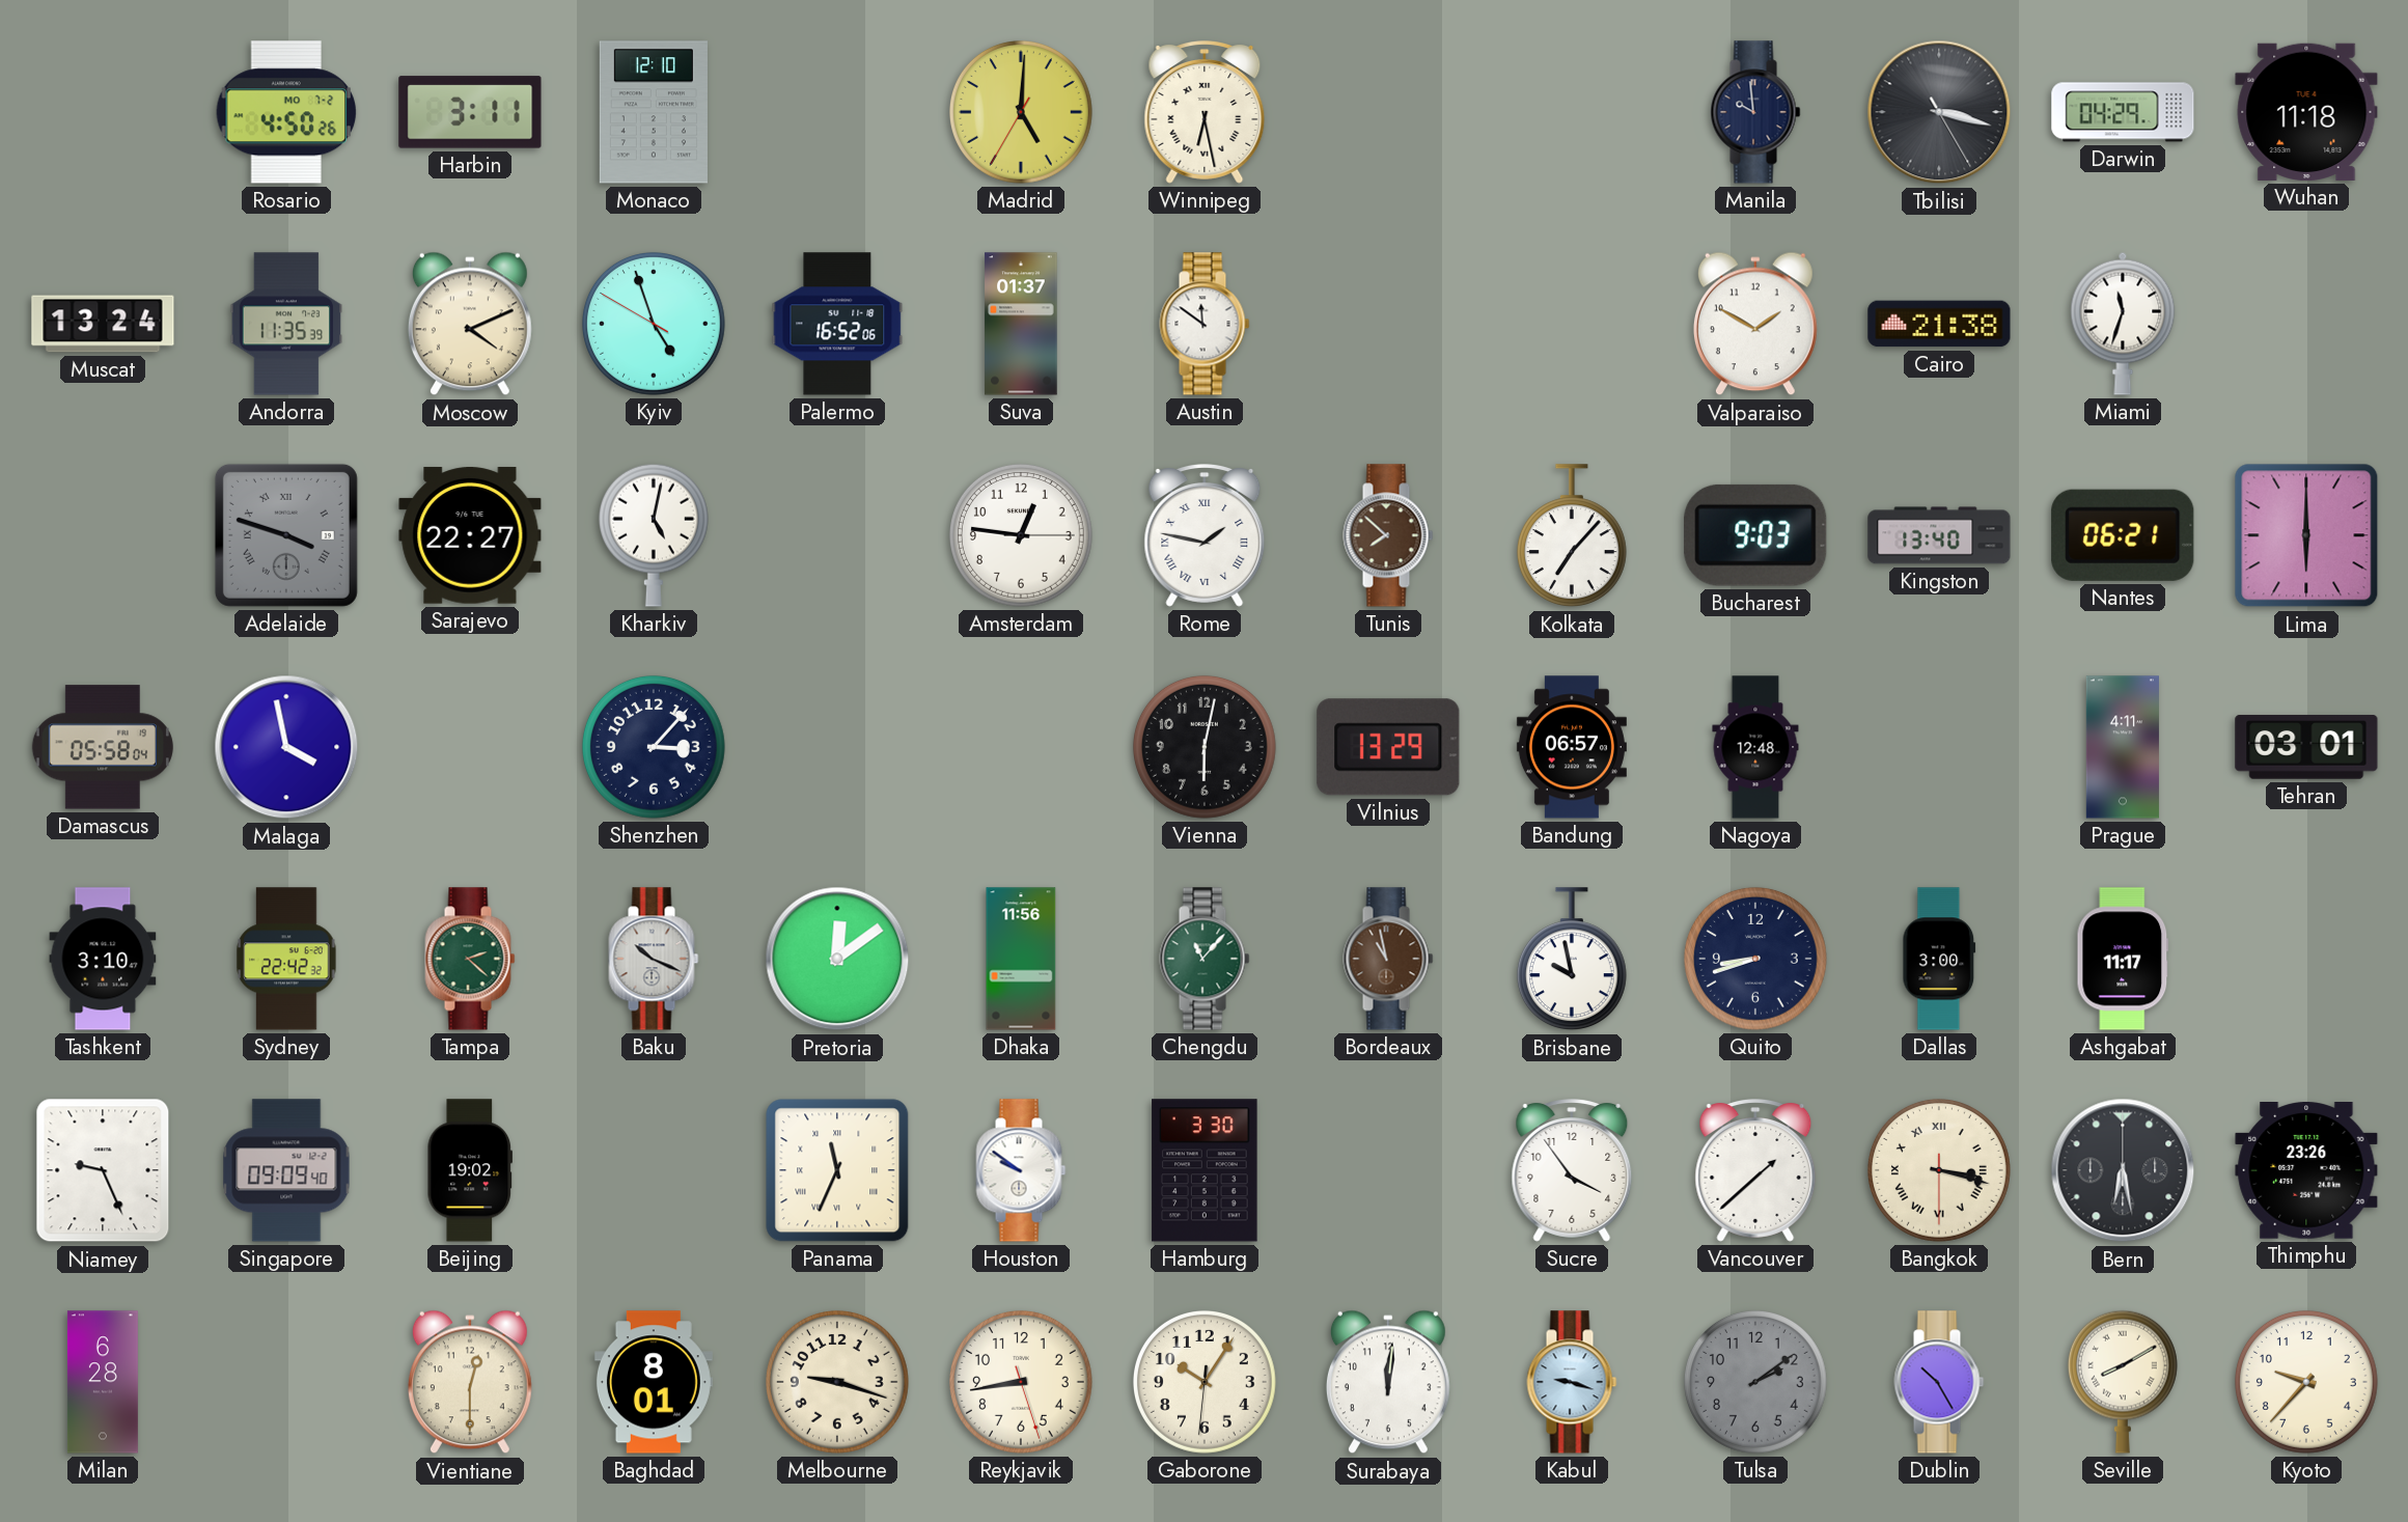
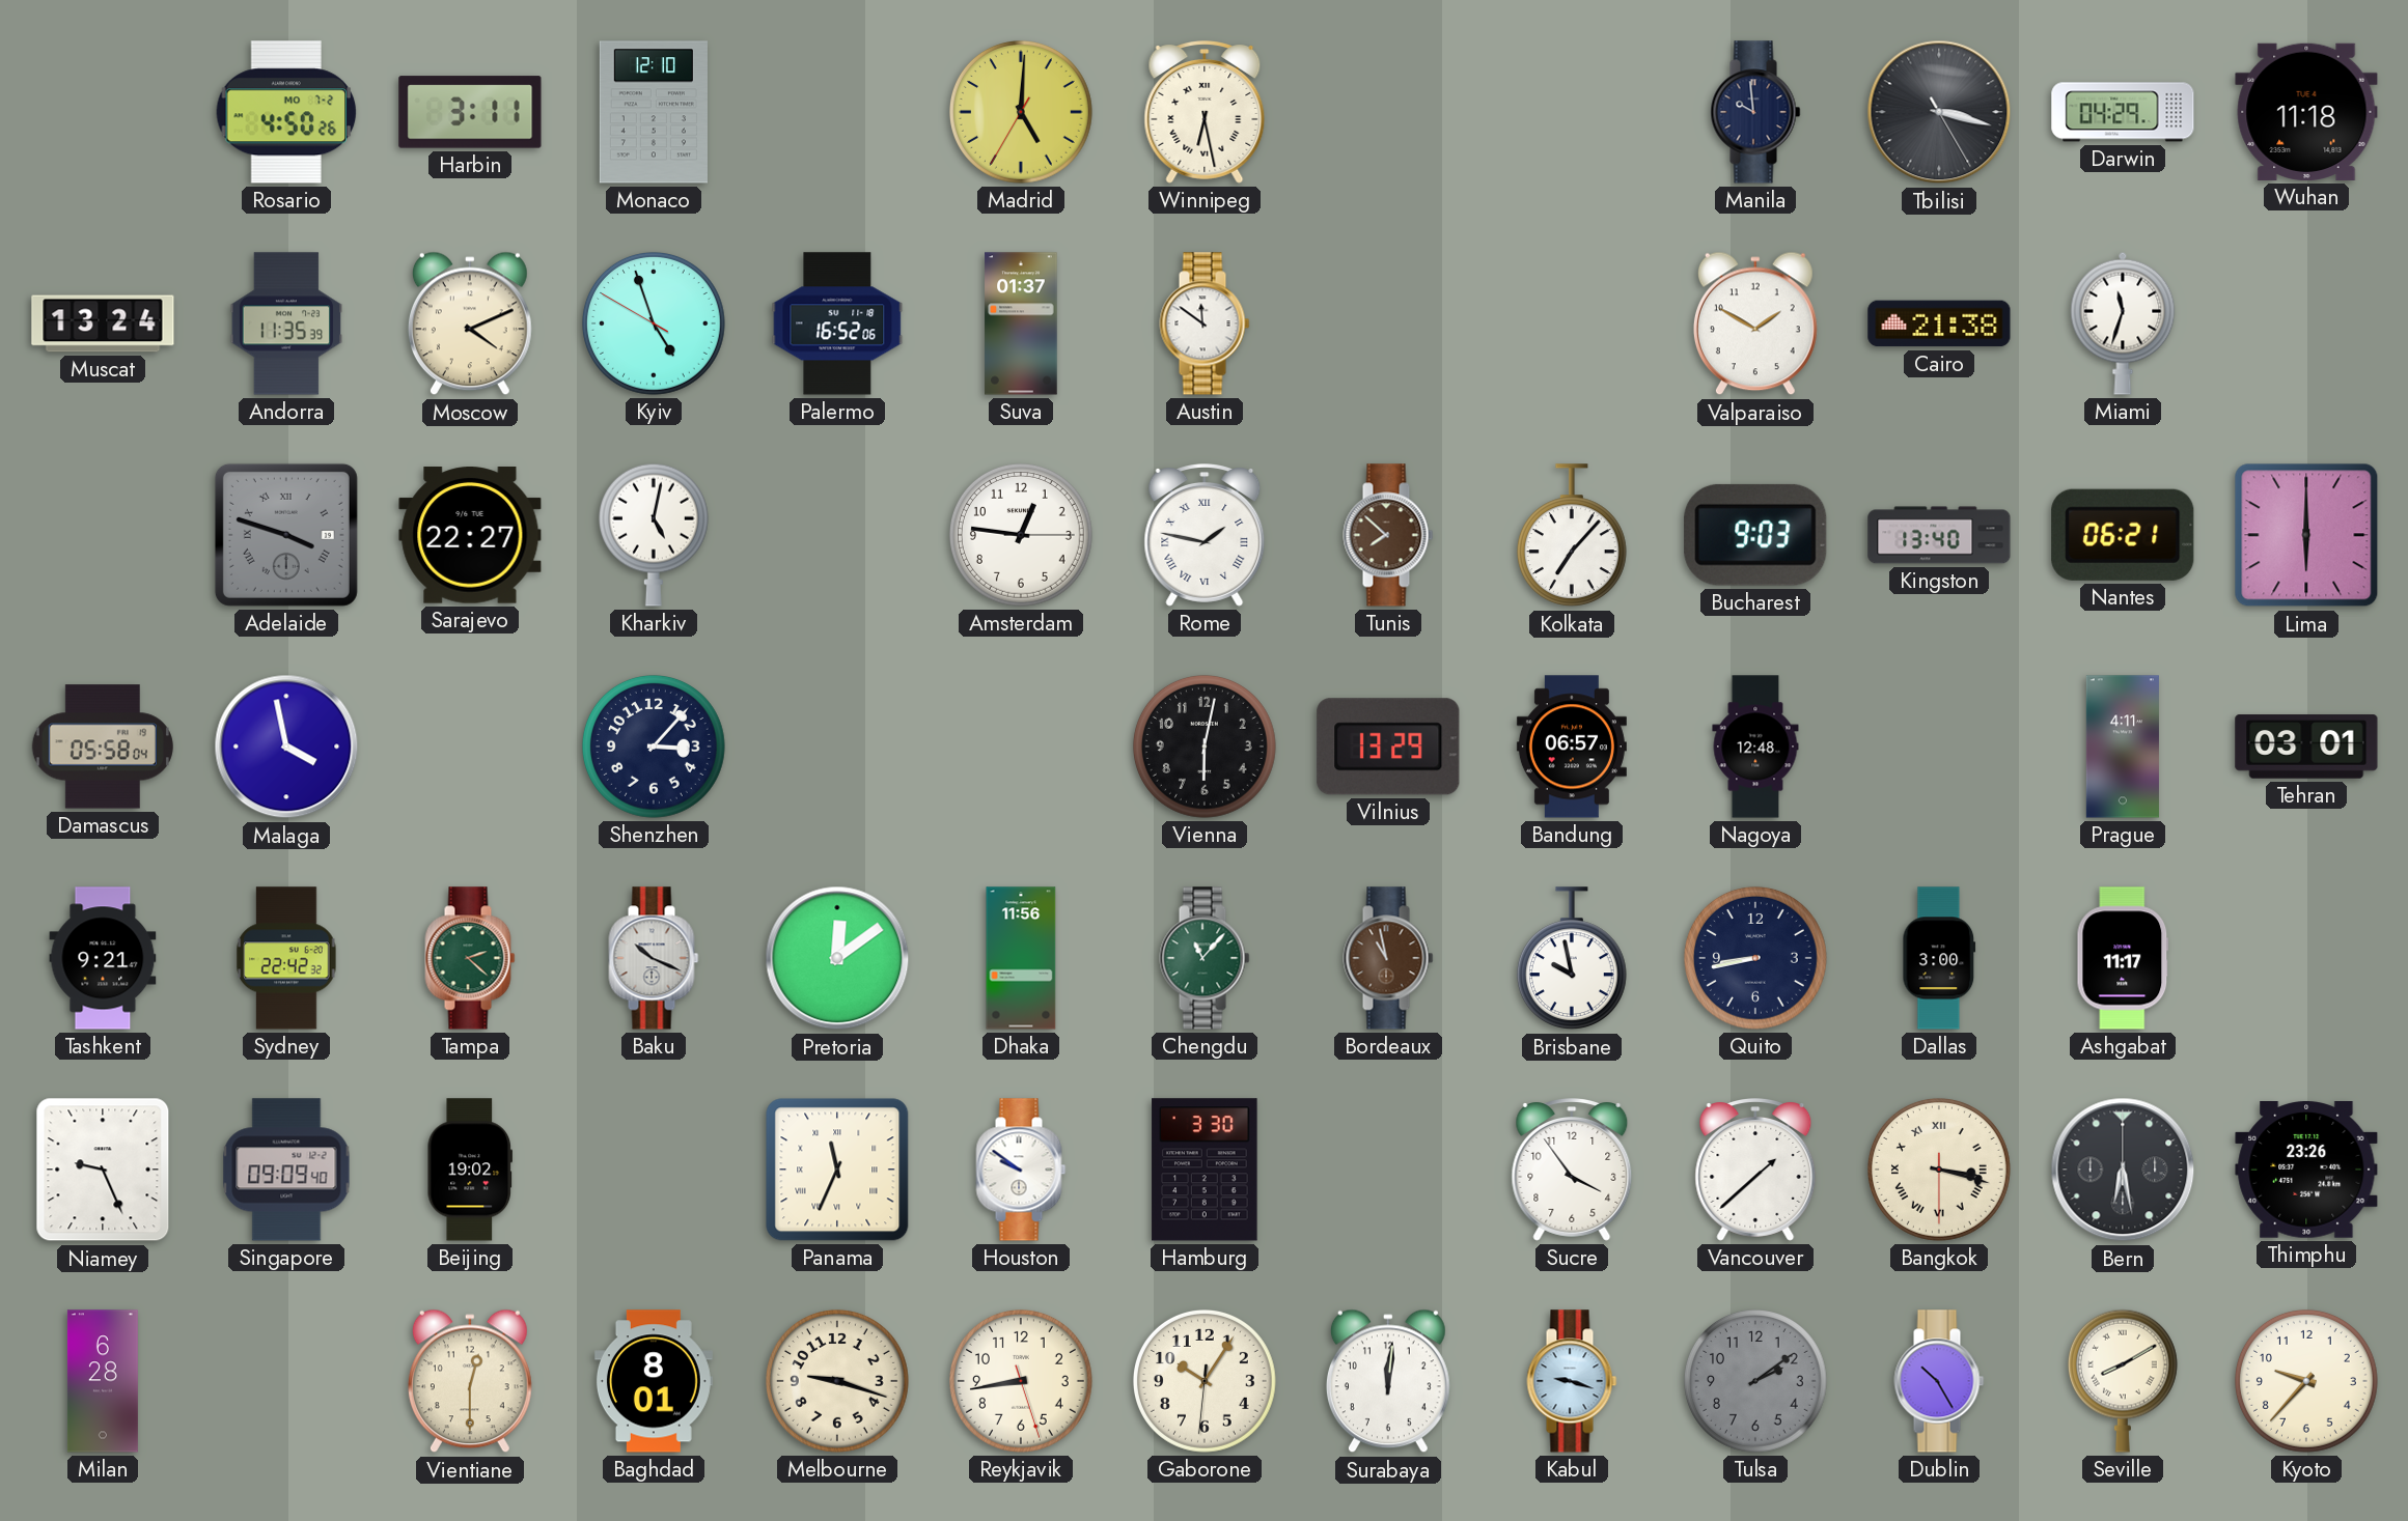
Tashkent: 3:10 -> 9:21 (103, 958)
Quito: 8:42 -> 8:43 (1755, 958)
